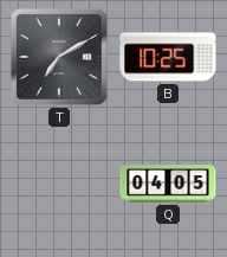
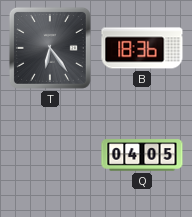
T: 7:10 -> 6:24 (50, 48)
B: 10:25 -> 18:36 (142, 48)
